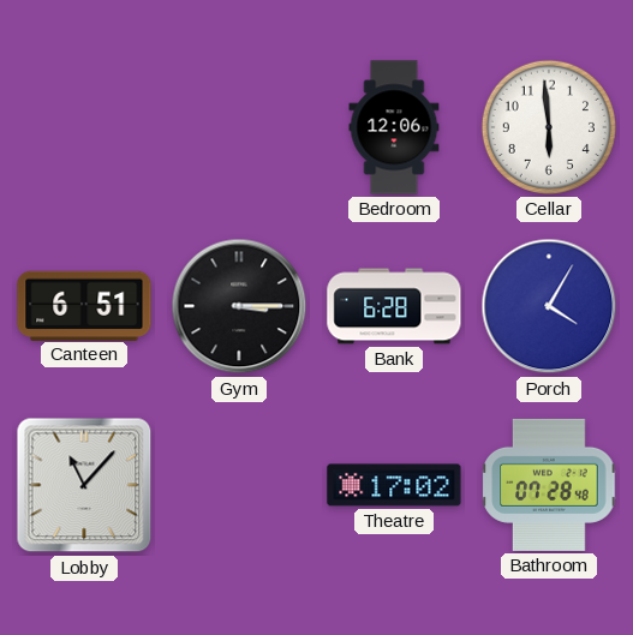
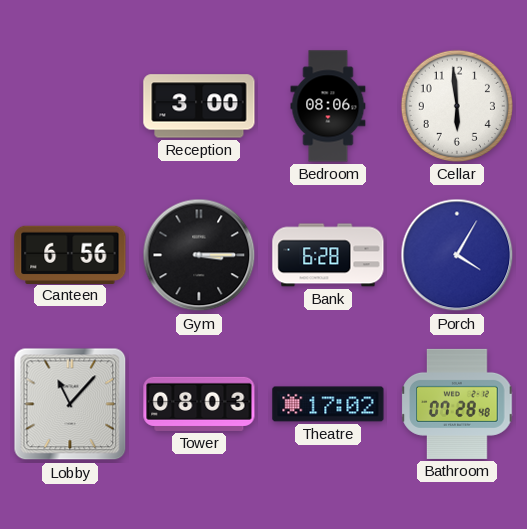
Reception: none -> 3:00 (199, 106)
Bedroom: 12:06 -> 08:06 (328, 106)
Canteen: 6:51 -> 6:56 (70, 254)
Tower: none -> 08:03 (199, 404)
